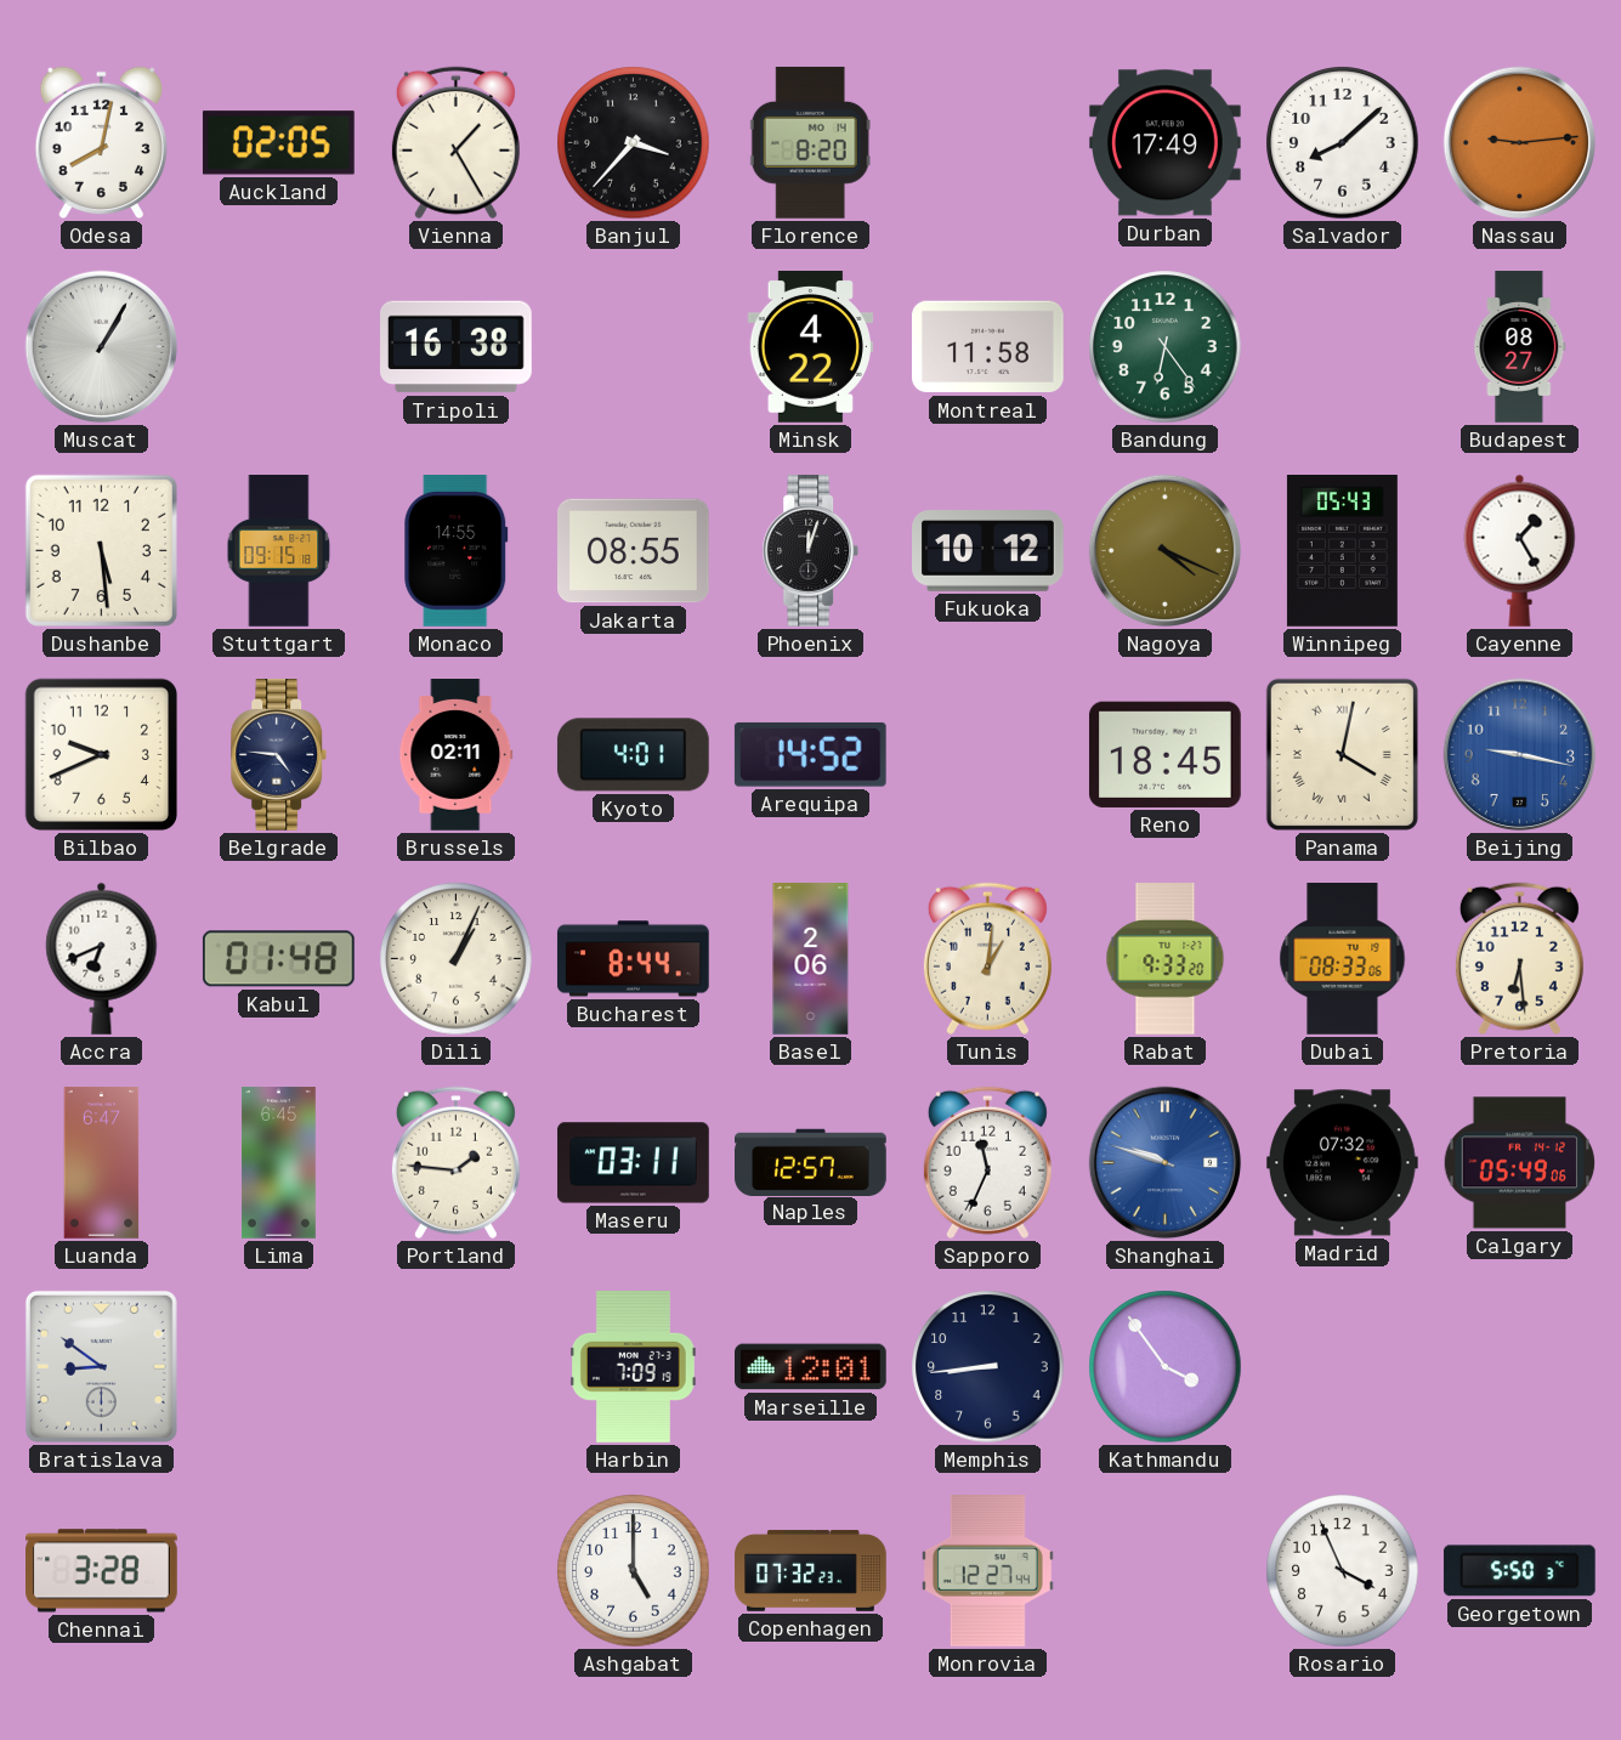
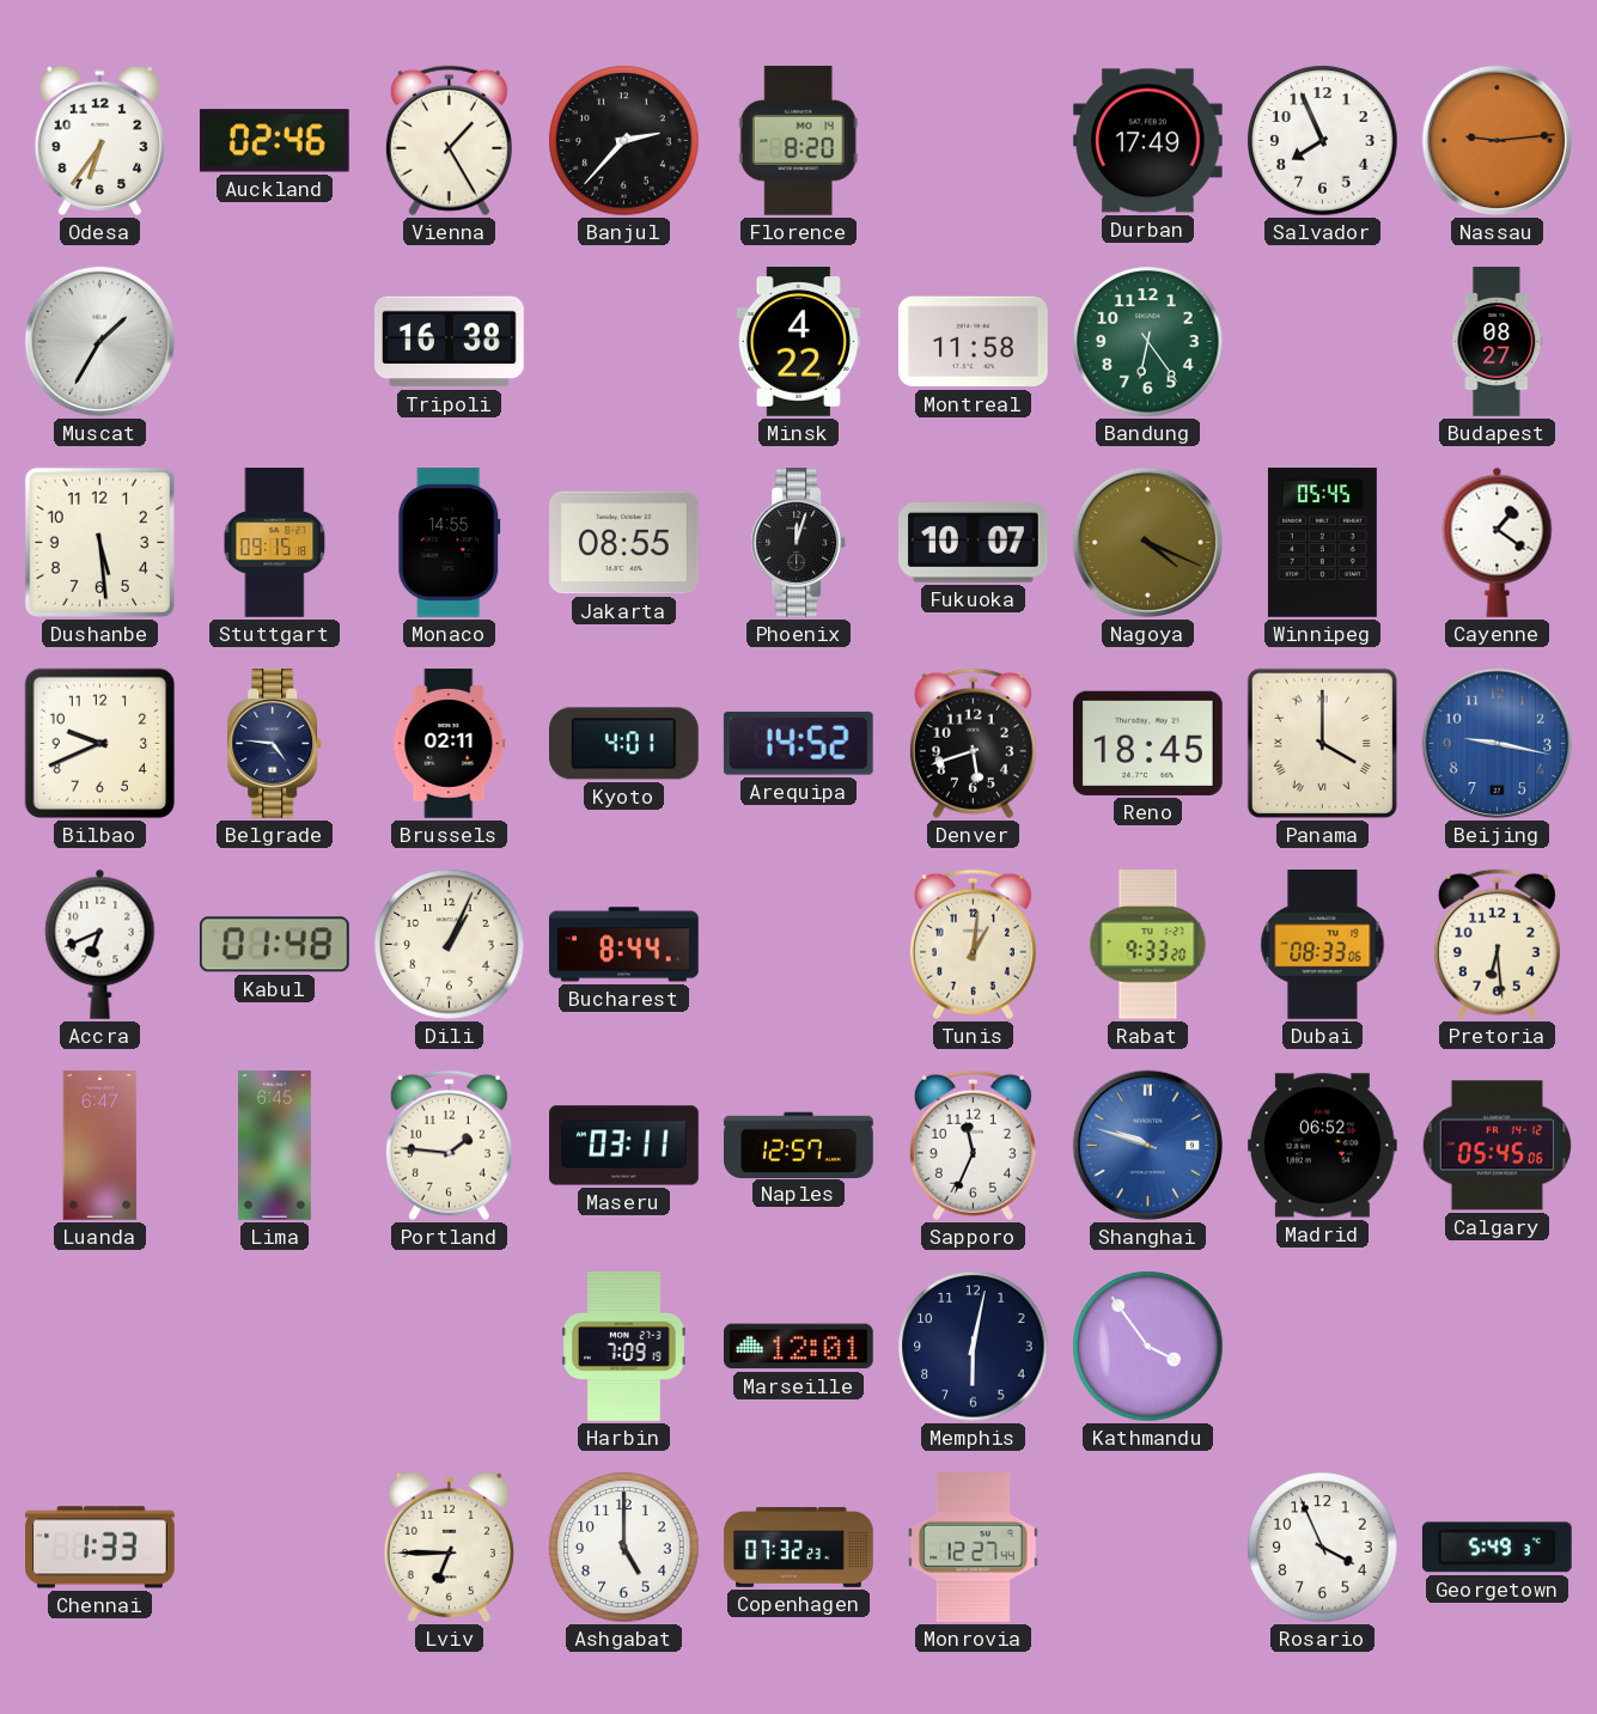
Odesa: 8:02 -> 6:36 (99, 141)
Auckland: 02:05 -> 02:46 (274, 141)
Banjul: 3:37 -> 2:37 (624, 141)
Salvador: 8:08 -> 7:56 (1323, 141)
Muscat: 1:05 -> 1:35 (100, 342)
Fukuoka: 10:12 -> 10:07 (974, 543)
Winnipeg: 05:43 -> 05:45 (1322, 543)
Cayenne: 1:25 -> 1:21 (1498, 542)
Denver: none -> 5:42 (973, 744)
Panama: 4:02 -> 4:00 (1322, 743)
Basel: 2:06 -> none (811, 959)
Madrid: 07:32 -> 06:52 (1323, 1146)
Calgary: 05:49 -> 05:45 (1498, 1146)
Bratislava: 8:51 -> none (101, 1366)
Memphis: 8:44 -> 6:02 (974, 1347)
Chennai: 3:28 -> 1:33 (100, 1548)
Lviv: none -> 6:45 (449, 1548)
Georgetown: 5:50 -> 5:49 (1497, 1548)
